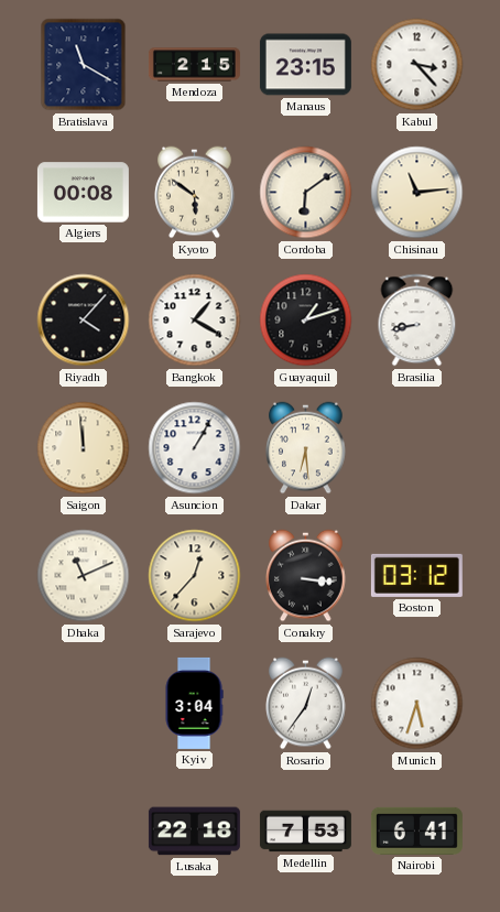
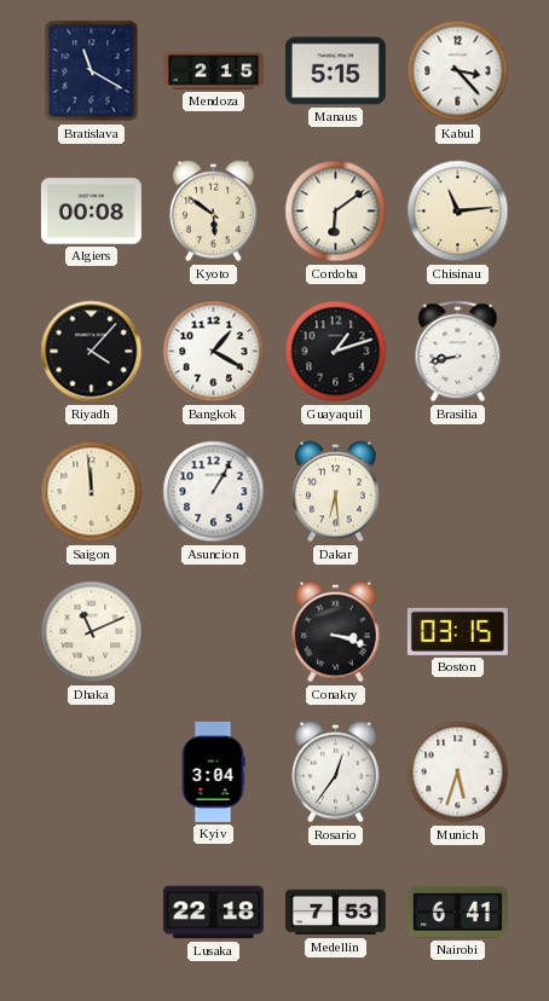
Manaus: 23:15 -> 5:15 (335, 71)
Sarajevo: 12:37 -> none (195, 576)
Conakry: 3:16 -> 3:18 (336, 632)
Boston: 03:12 -> 03:15 (457, 631)
